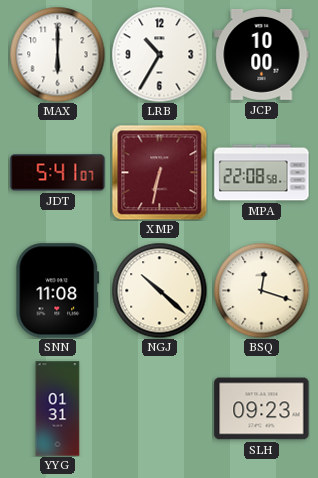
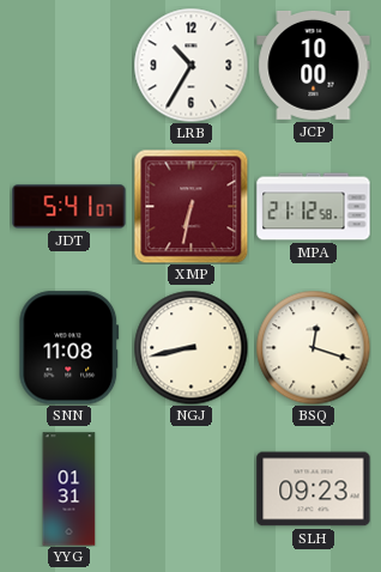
MAX: 6:00 -> none (57, 54)
MPA: 22:08 -> 21:12 (314, 207)
NGJ: 10:22 -> 8:43 (190, 347)
